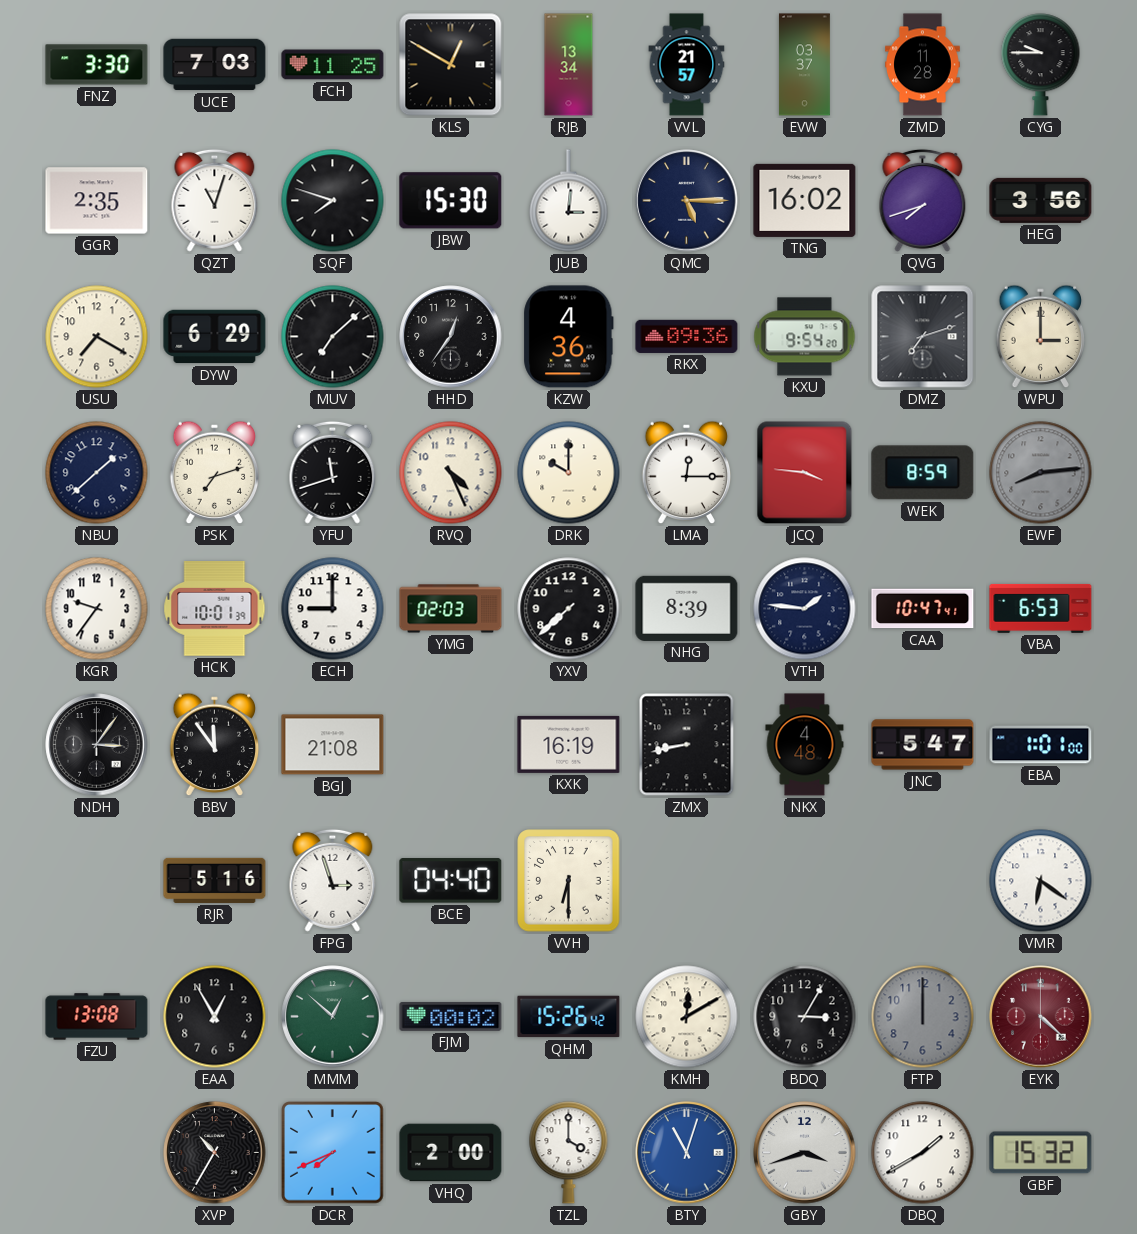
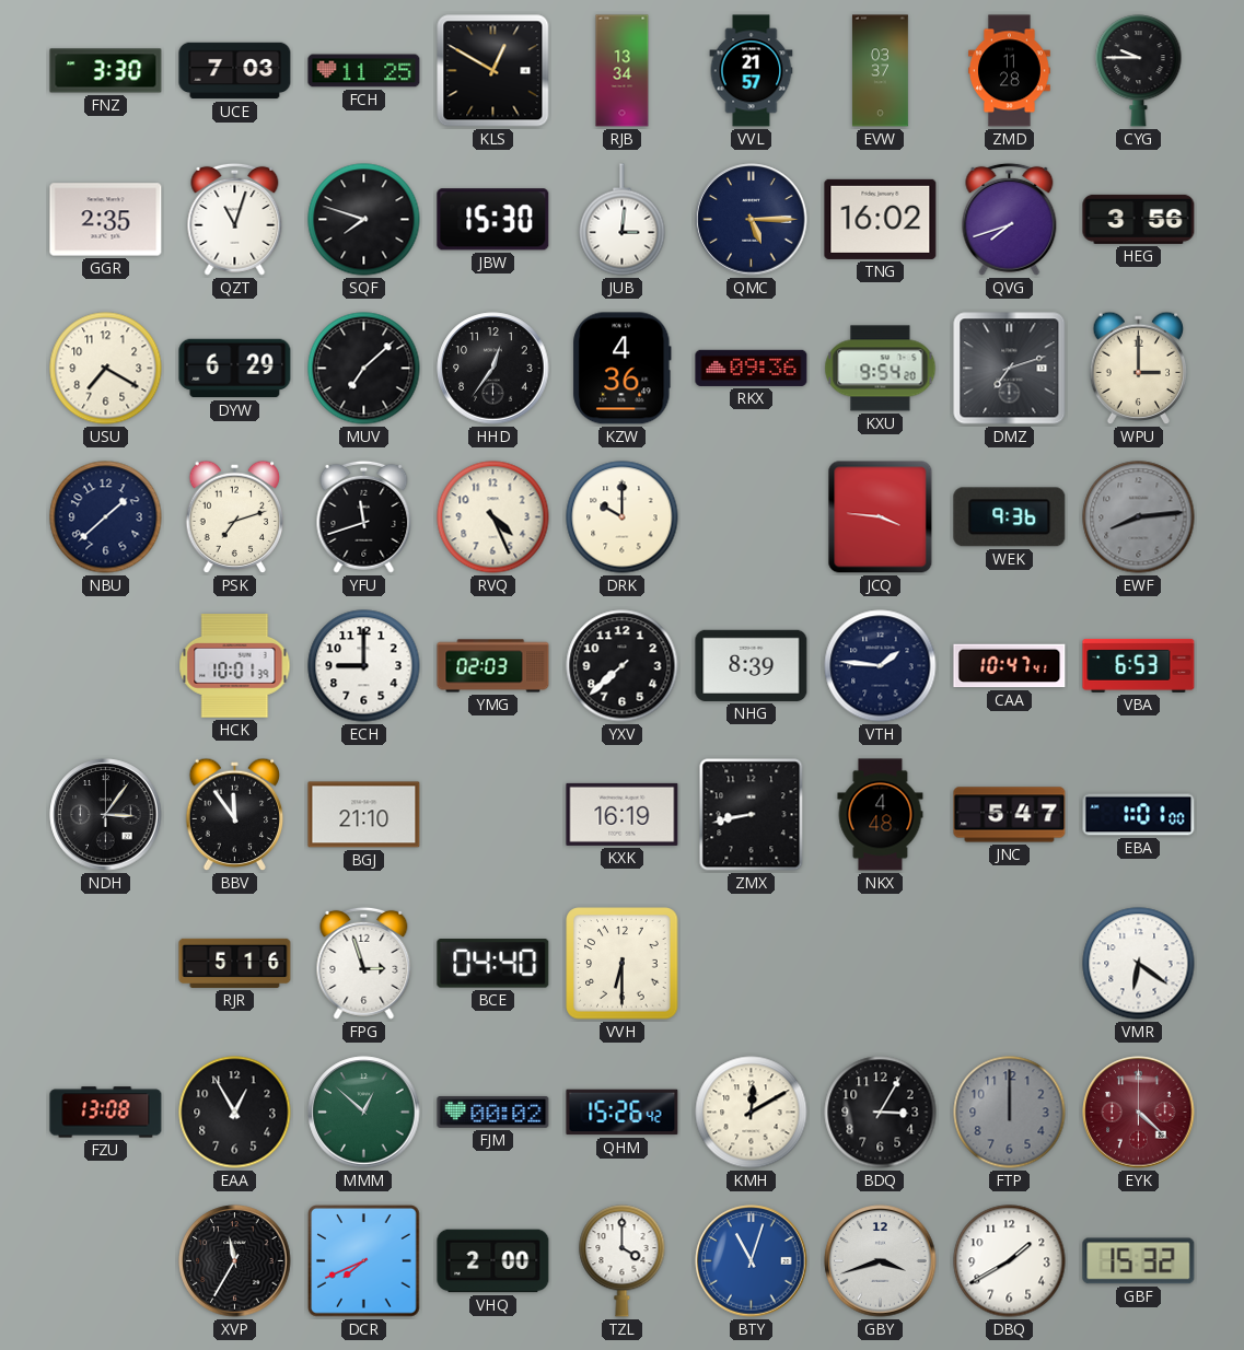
LMA: 12:15 -> none (687, 473)
WEK: 8:59 -> 9:36 (1010, 517)
KGR: 9:36 -> none (97, 609)
BGJ: 21:08 -> 21:10 (364, 815)
XVP: 10:35 -> 11:35 (235, 1261)
